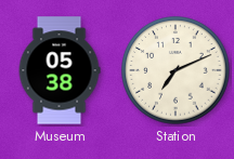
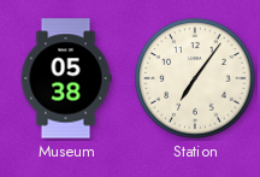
Station: 7:11 -> 7:06 (195, 78)
